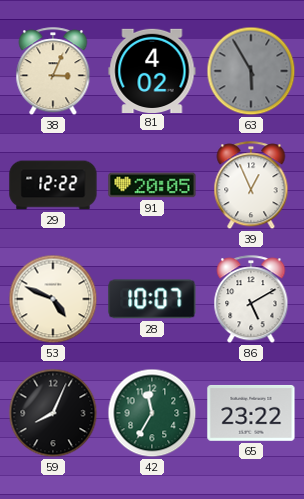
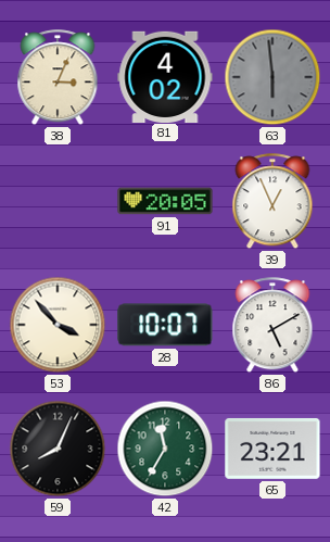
63: 5:55 -> 5:59 (272, 77)
29: 12:22 -> none (53, 185)
53: 4:49 -> 3:53 (58, 325)
65: 23:22 -> 23:21 (272, 449)
